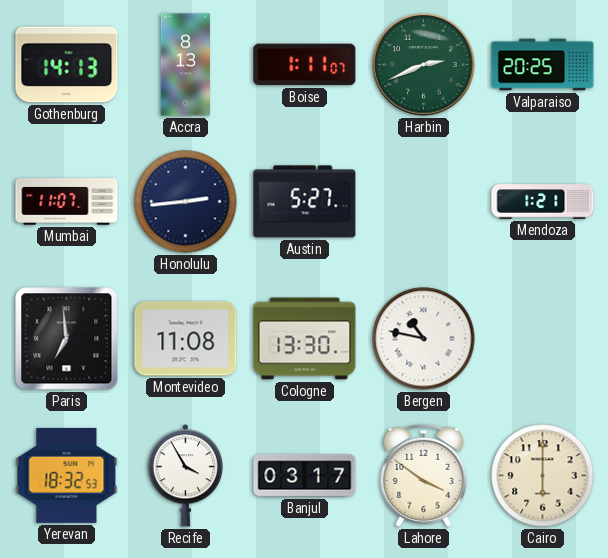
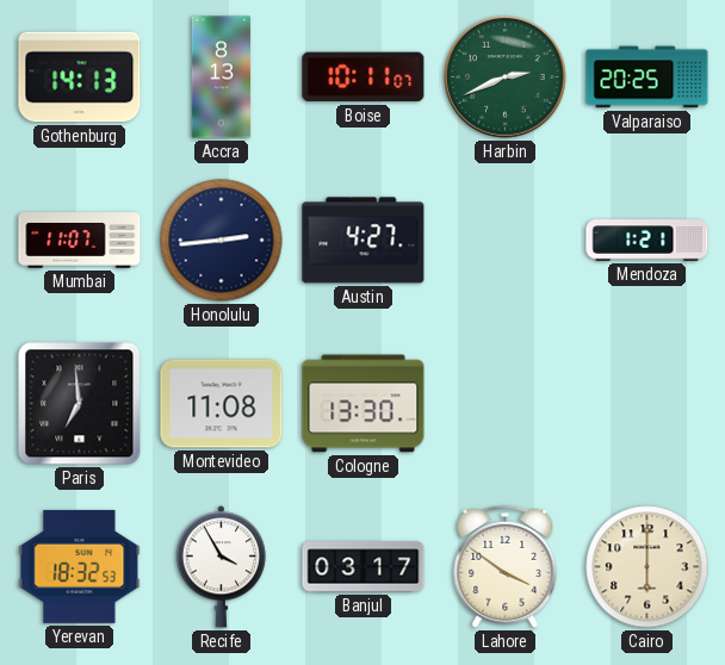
Boise: 1:11 -> 10:11 (364, 77)
Austin: 5:27 -> 4:27 (364, 241)
Bergen: 10:47 -> none (424, 339)
